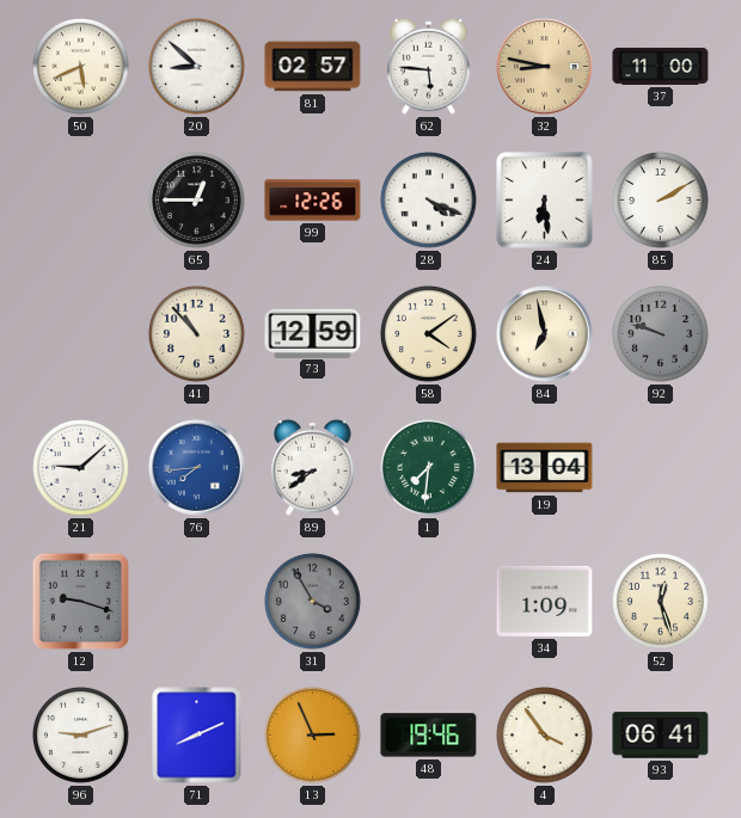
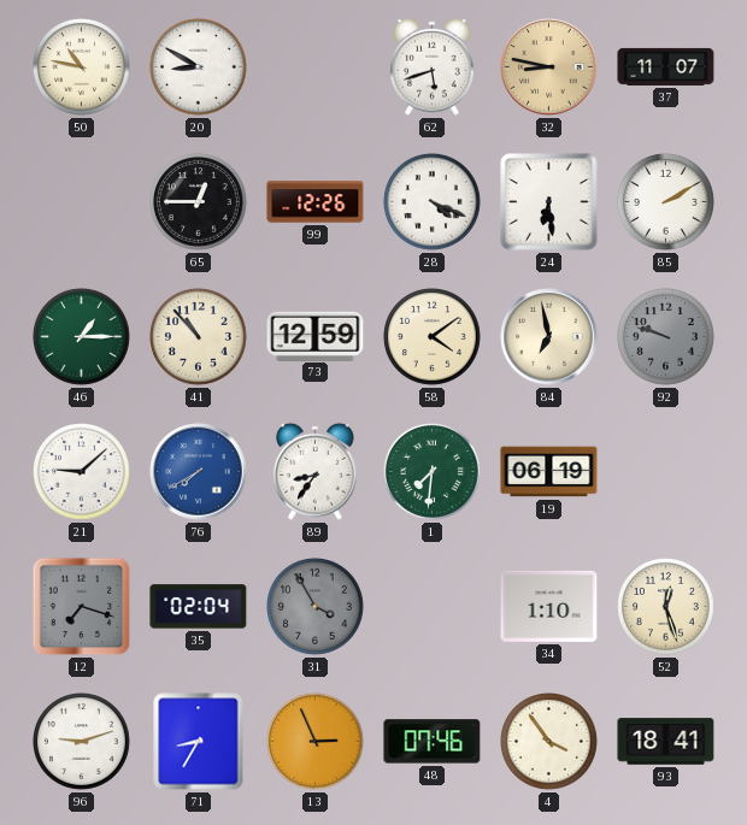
50: 5:41 -> 10:47 (82, 67)
20: 8:52 -> 8:50 (199, 67)
81: 02:57 -> none (313, 67)
62: 5:46 -> 5:42 (433, 66)
37: 11:00 -> 11:07 (666, 66)
46: none -> 1:15 (82, 337)
76: 7:44 -> 7:40 (199, 472)
89: 8:39 -> 8:36 (316, 471)
19: 13:04 -> 06:19 (549, 472)
12: 9:18 -> 7:18 (82, 607)
35: none -> 02:04 (199, 607)
34: 1:09 -> 1:10 (549, 606)
71: 8:11 -> 8:35 (199, 742)
48: 19:46 -> 07:46 (433, 742)
93: 06:41 -> 18:41 (666, 742)
